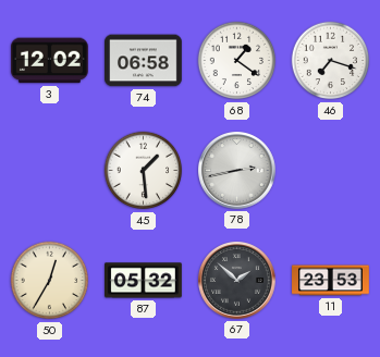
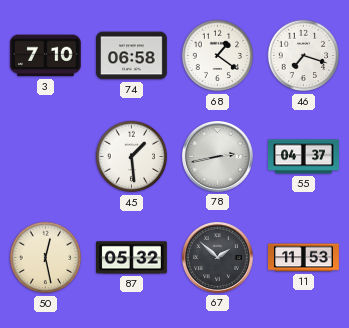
3: 12:02 -> 7:10 (45, 56)
55: none -> 04:37 (304, 157)
50: 12:35 -> 12:28 (46, 258)
11: 23:53 -> 11:53 (304, 258)
